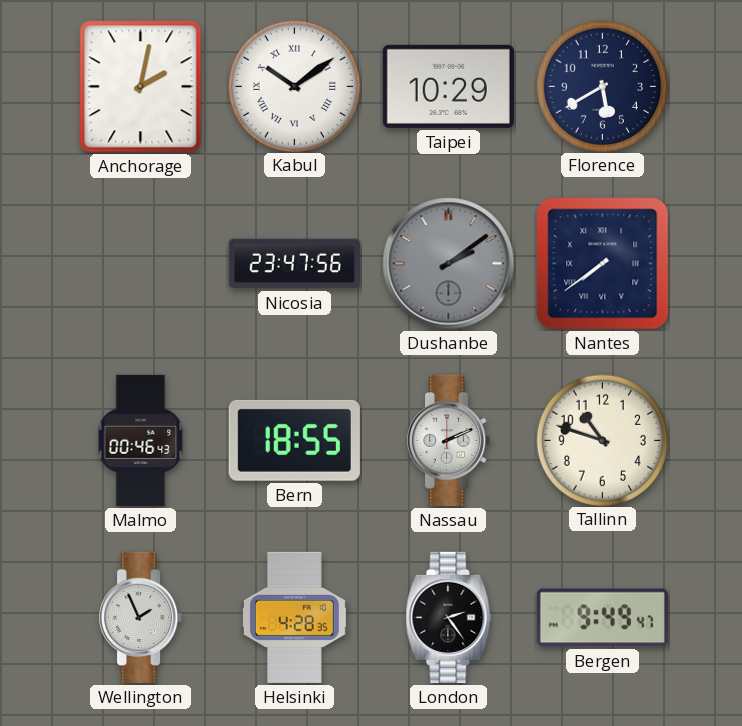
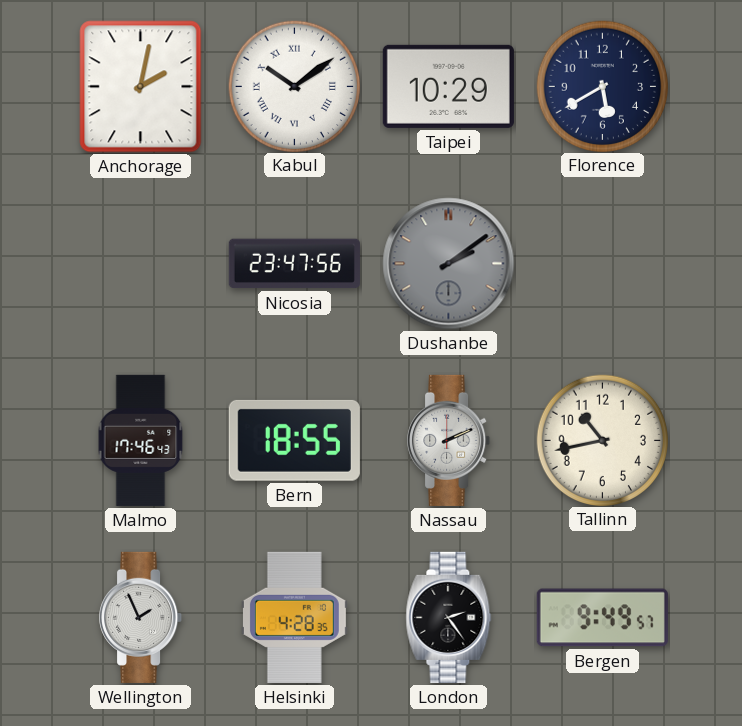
Nantes: 7:39 -> none (603, 264)
Malmo: 00:46 -> 17:46 (141, 440)
Tallinn: 10:48 -> 10:43 (602, 440)
Bergen: 9:49:47 -> 9:49:57 (602, 618)
